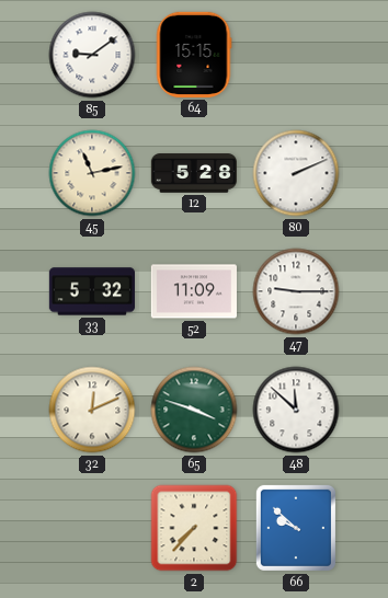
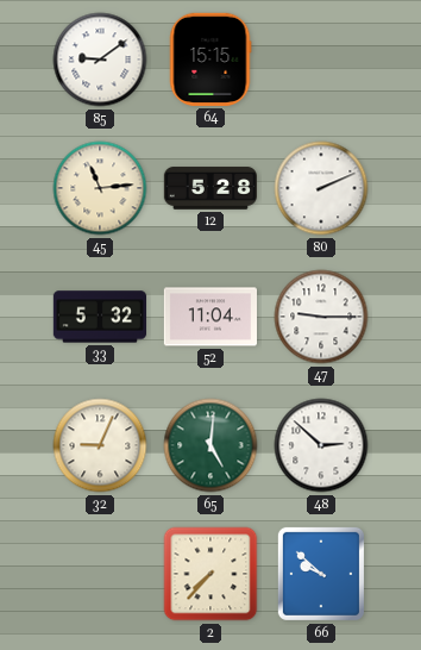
45: 11:13 -> 11:14 (100, 188)
52: 11:09 -> 11:04 (209, 317)
32: 12:11 -> 9:04 (100, 445)
65: 3:48 -> 5:01 (211, 445)
48: 11:52 -> 2:52 (321, 445)
